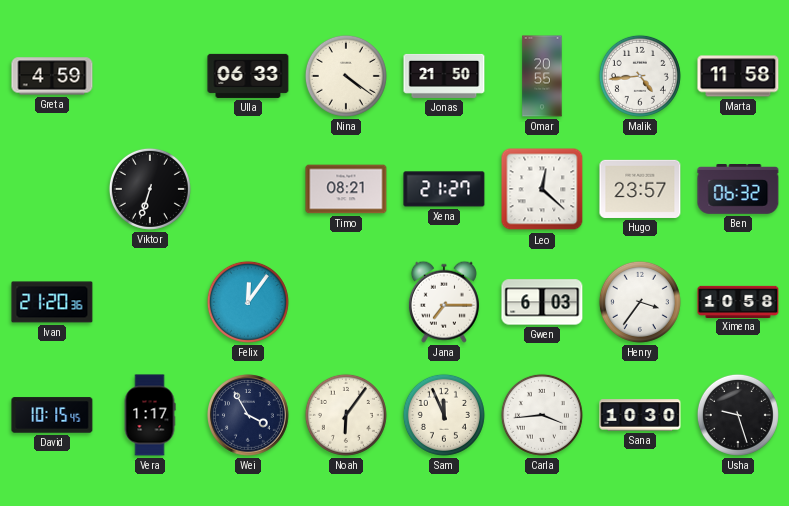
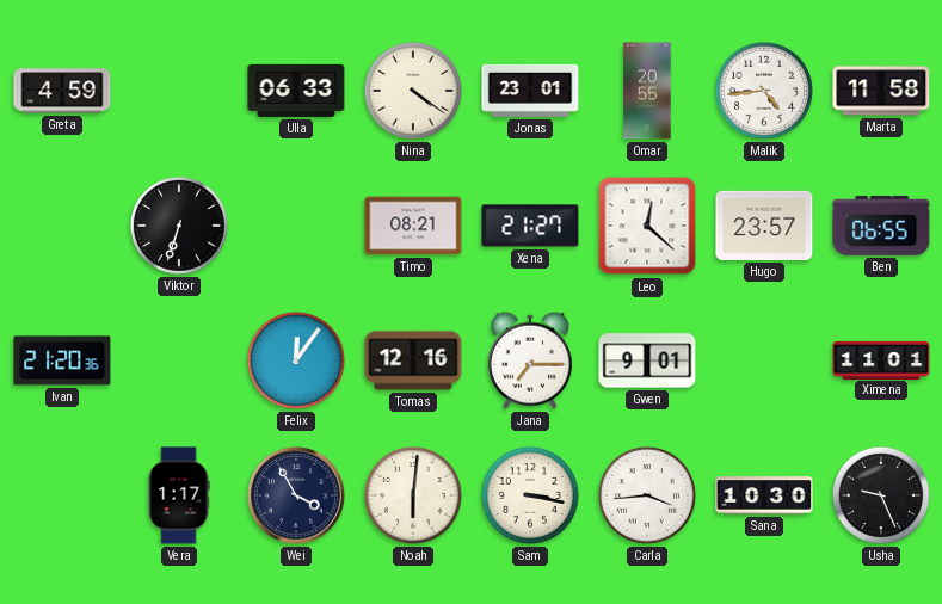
Jonas: 21:50 -> 23:01 (530, 91)
Ben: 06:32 -> 06:55 (881, 227)
Tomas: none -> 12:16 (413, 360)
Gwen: 6:03 -> 9:01 (647, 360)
Henry: 3:36 -> none (640, 302)
Ximena: 10:58 -> 11:01 (881, 359)
David: 10:15 -> none (52, 415)
Noah: 6:06 -> 6:01 (413, 495)
Sam: 11:56 -> 3:17 (530, 495)
Usha: 9:27 -> 9:26 (881, 495)
